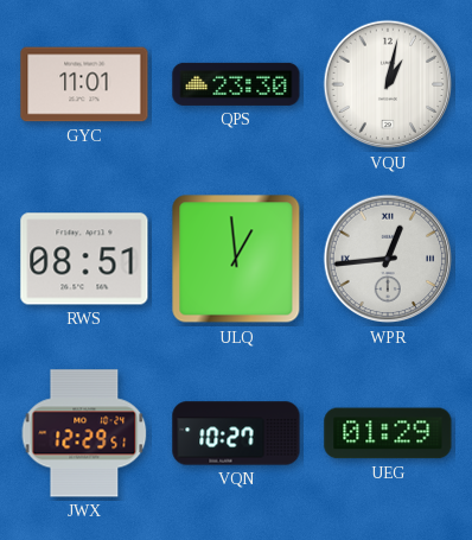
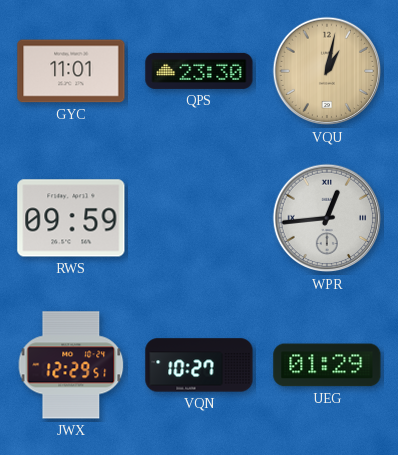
VQU dial: white -> champagne (327, 71)
RWS: 08:51 -> 09:59 (71, 218)
ULQ: 12:59 -> none (236, 259)
